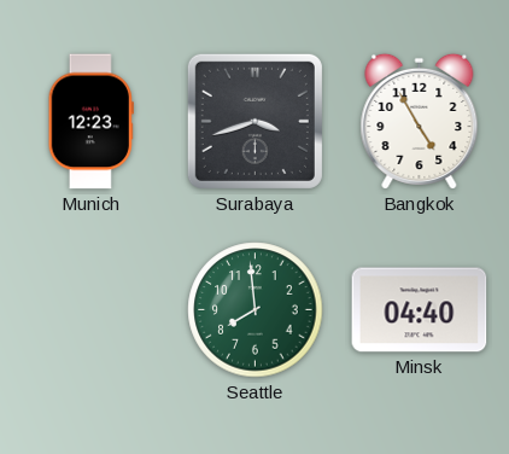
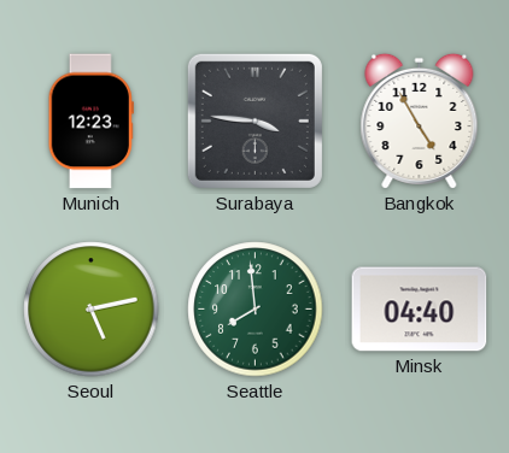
Surabaya: 3:42 -> 3:46 (255, 120)
Seoul: none -> 5:13 (92, 310)
